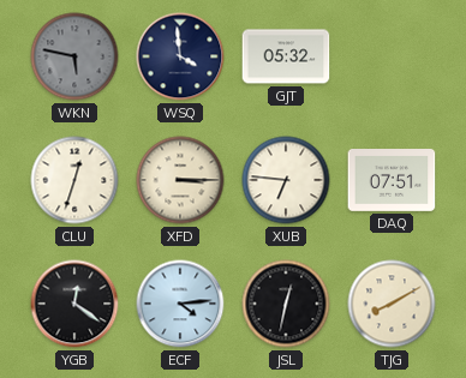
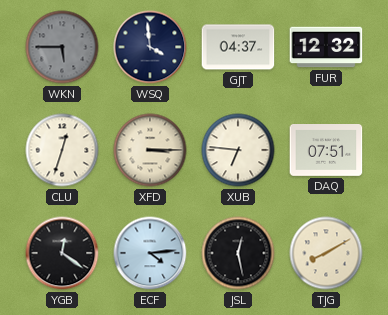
WKN: 5:47 -> 5:45 (62, 47)
GJT: 05:32 -> 04:37 (238, 47)
FUR: none -> 12:32 (326, 47)
JSL: 12:32 -> 12:28 (238, 253)
